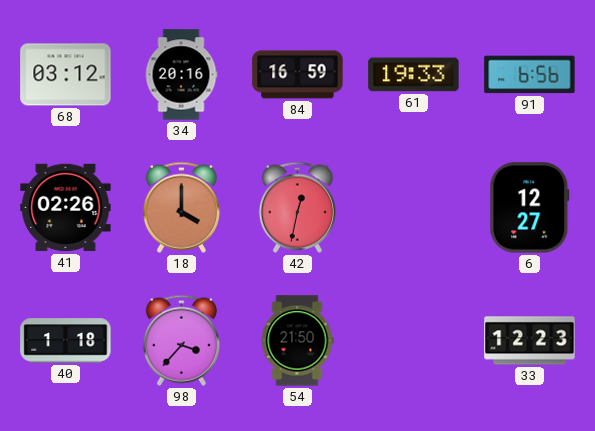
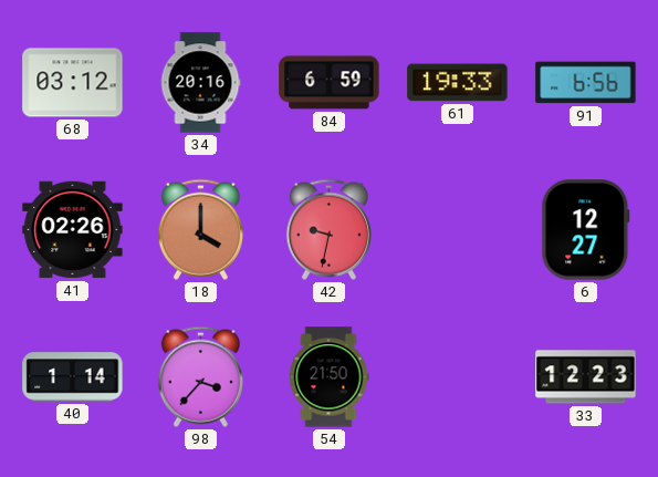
84: 16:59 -> 6:59 (330, 83)
42: 12:32 -> 9:32 (328, 229)
40: 1:18 -> 1:14 (73, 377)
